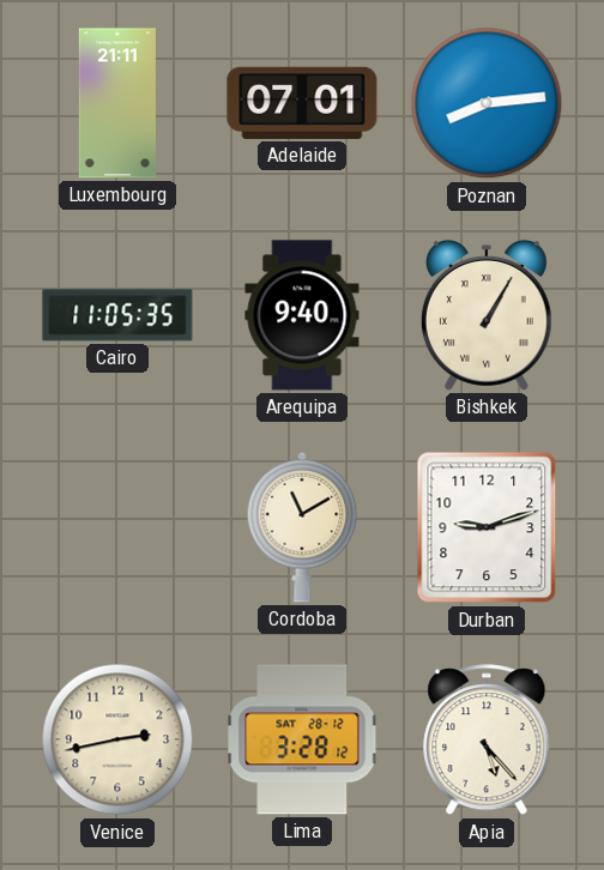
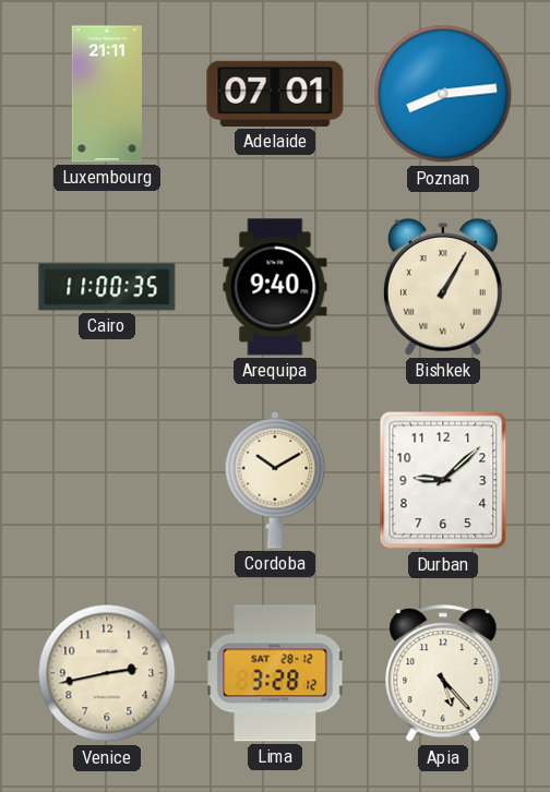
Cairo: 11:05 -> 11:00 (107, 287)
Cordoba: 11:10 -> 10:10 (275, 480)
Durban: 9:12 -> 9:08 (443, 480)
